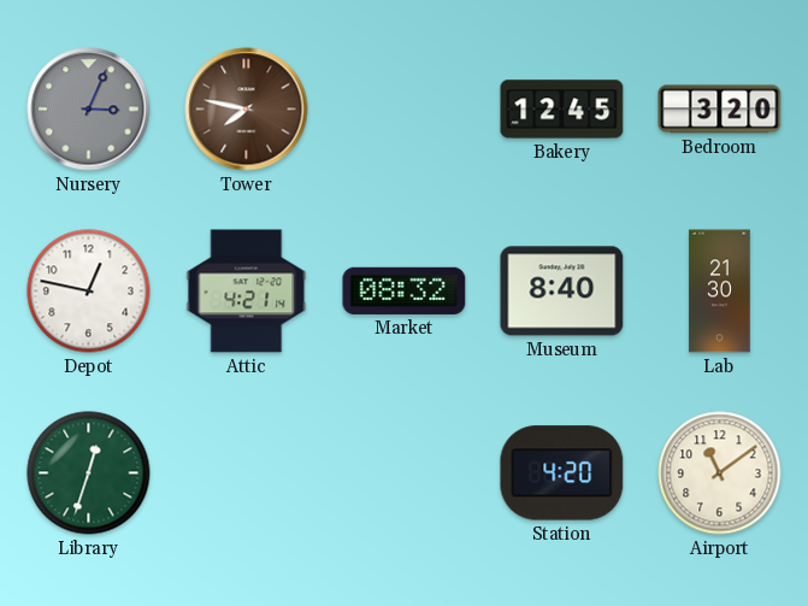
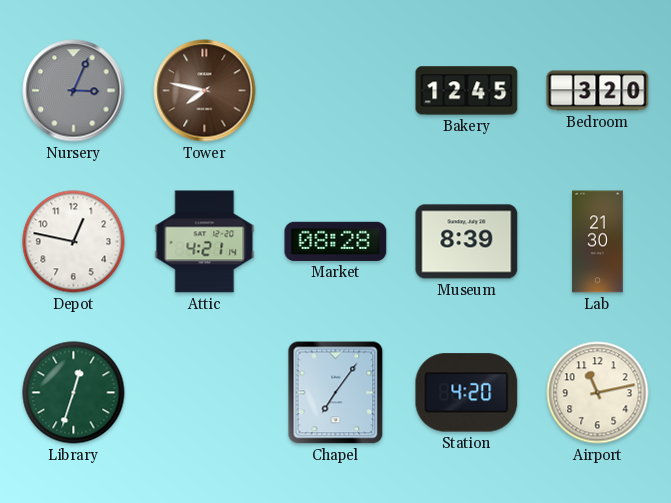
Market: 08:32 -> 08:28 (336, 241)
Museum: 8:40 -> 8:39 (467, 242)
Chapel: none -> 7:06 (336, 393)
Airport: 11:09 -> 11:13 (598, 393)
